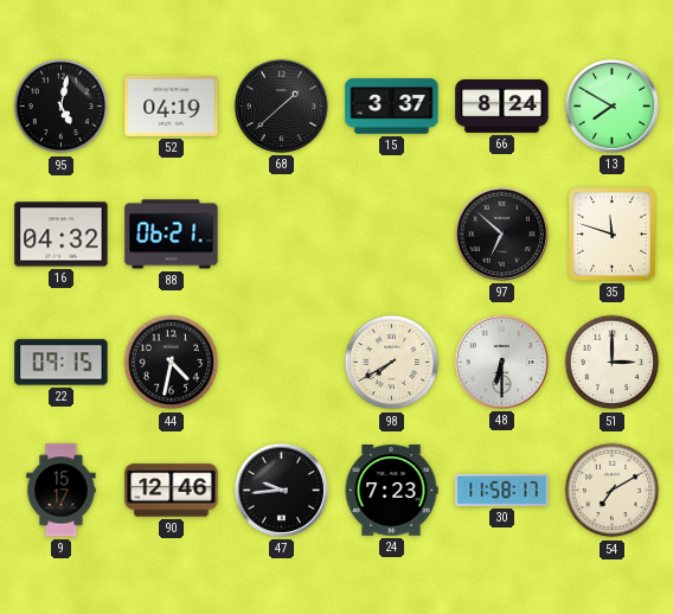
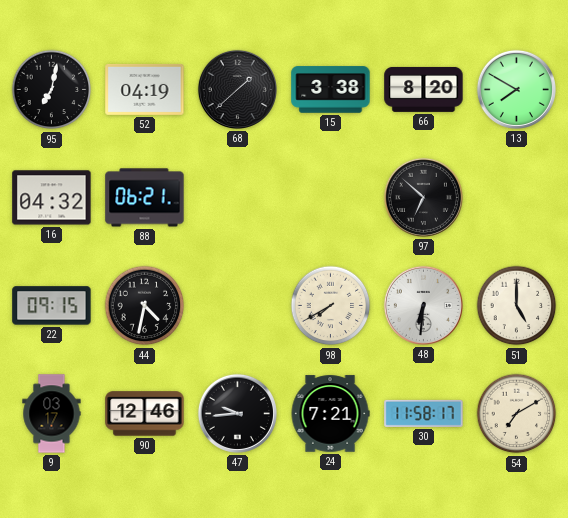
95: 5:02 -> 7:02 (52, 90)
15: 3:37 -> 3:38 (331, 90)
66: 8:24 -> 8:20 (424, 89)
35: 11:48 -> none (613, 235)
48: 6:30 -> 6:31 (423, 305)
51: 3:00 -> 5:00 (517, 306)
9: 15:17 -> 03:17 (52, 414)
24: 7:23 -> 7:21 (330, 414)
